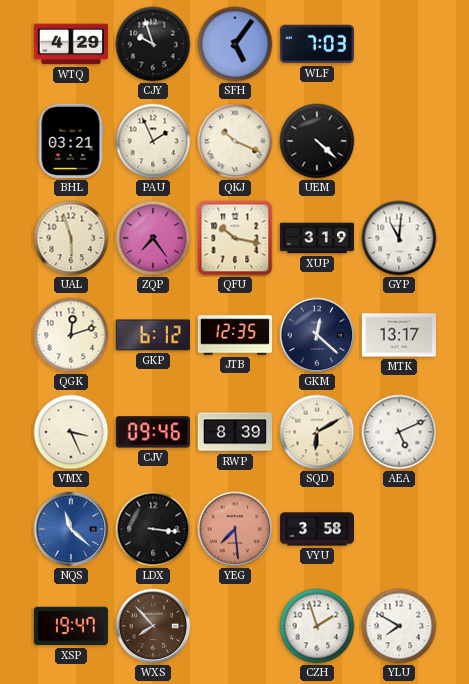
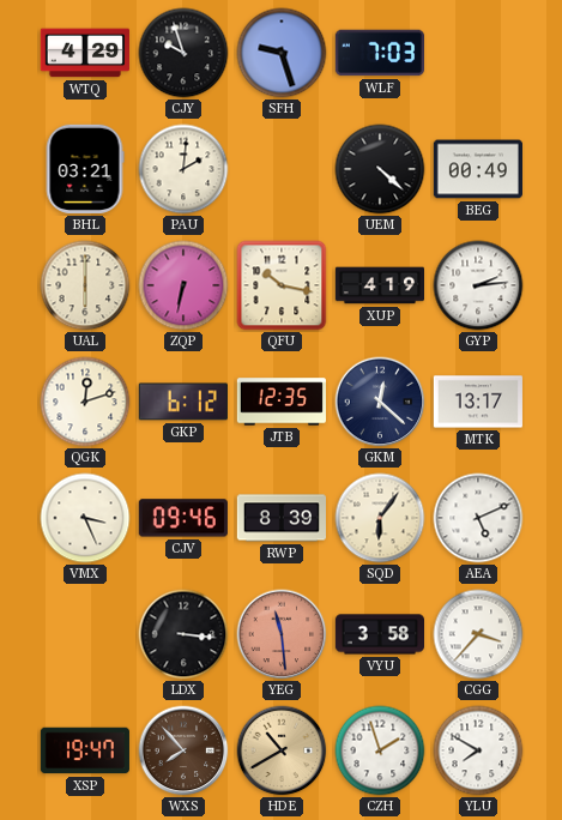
SFH: 5:06 -> 9:27 (282, 53)
PAU: 1:56 -> 2:01 (183, 169)
QKJ: 10:19 -> none (235, 141)
BEG: none -> 00:49 (477, 169)
UAL: 5:57 -> 6:00 (85, 285)
ZQP: 7:24 -> 6:32 (183, 285)
XUP: 3:19 -> 4:19 (379, 285)
GYP: 11:01 -> 2:14 (478, 285)
SQD: 6:10 -> 6:06 (380, 518)
NQS: 11:22 -> none (71, 529)
YEG: 7:29 -> 11:29 (282, 634)
CGG: none -> 3:37 (478, 634)
HDE: none -> 10:40 (282, 750)
